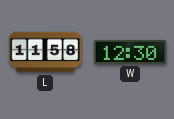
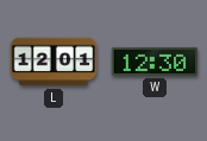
L: 11:58 -> 12:01 (54, 62)
